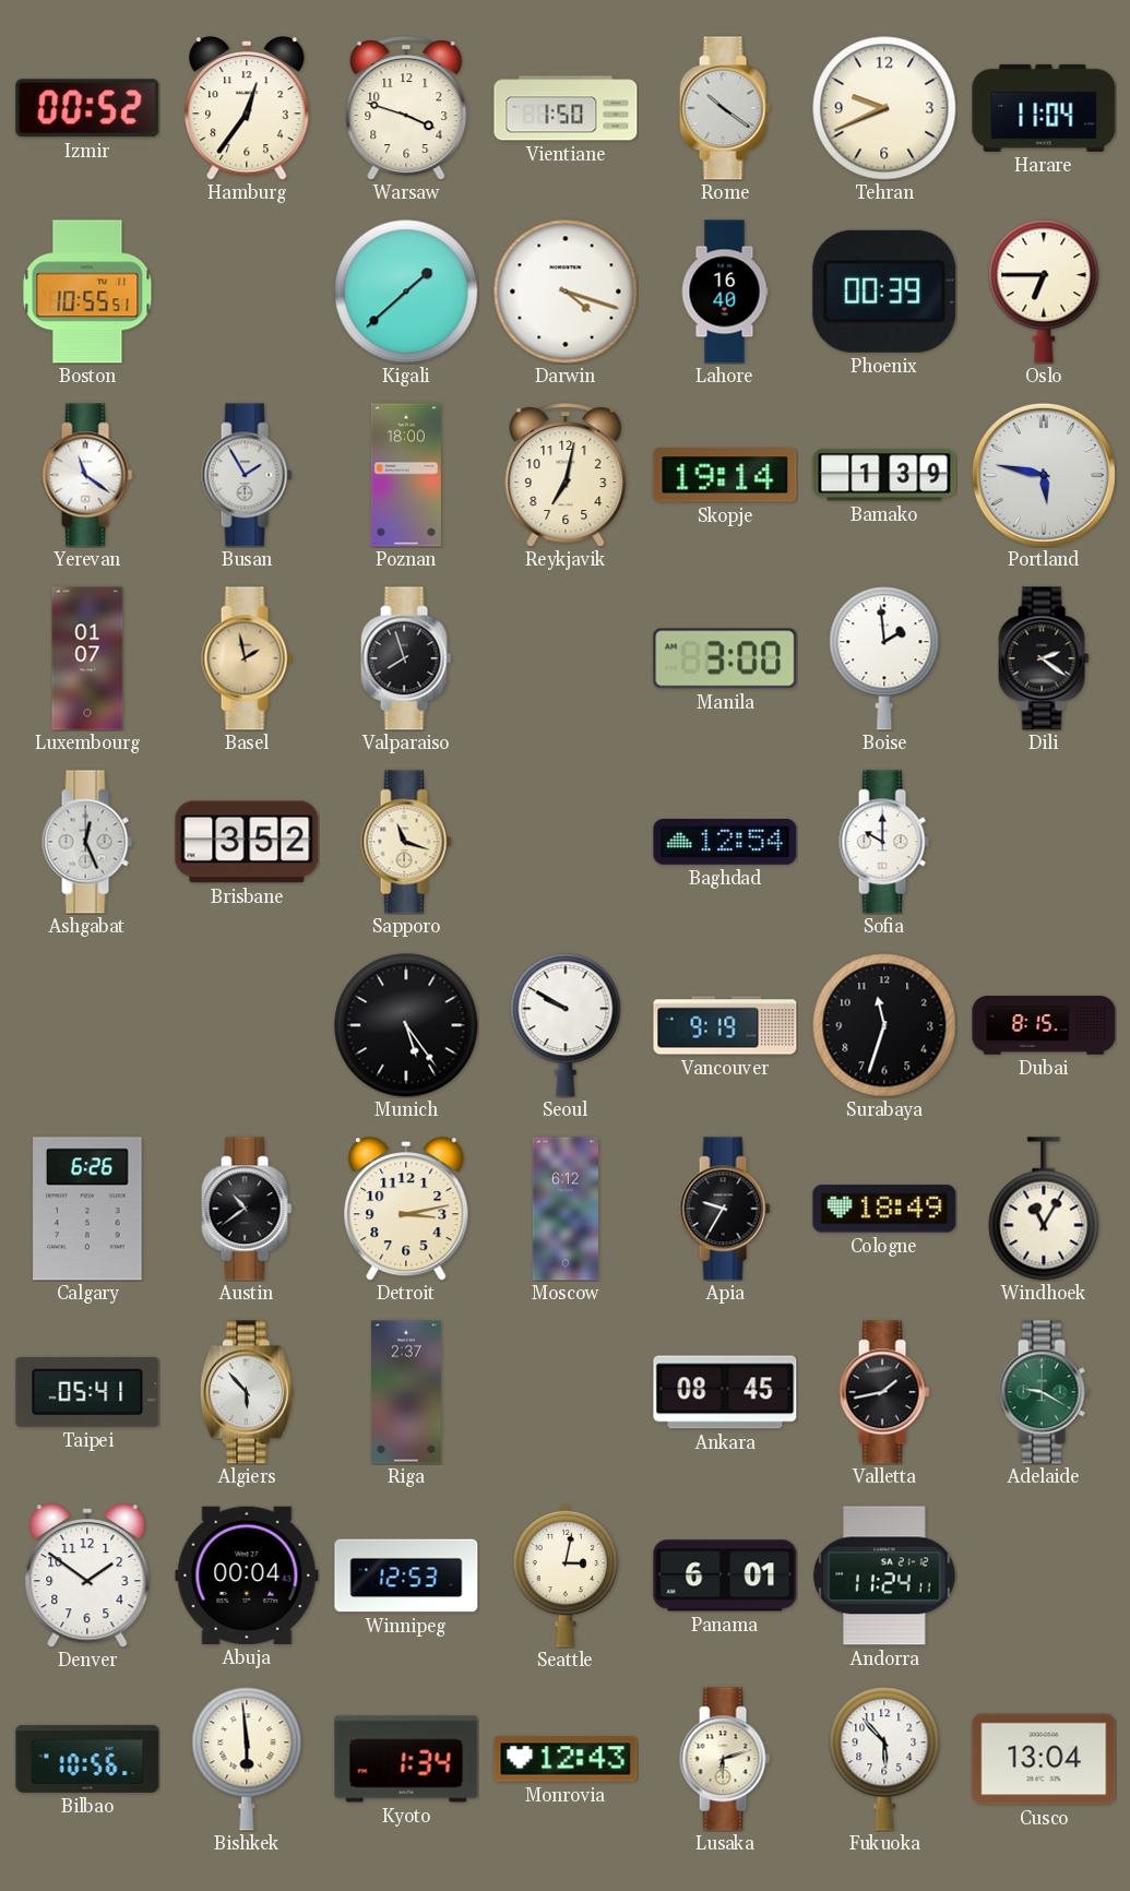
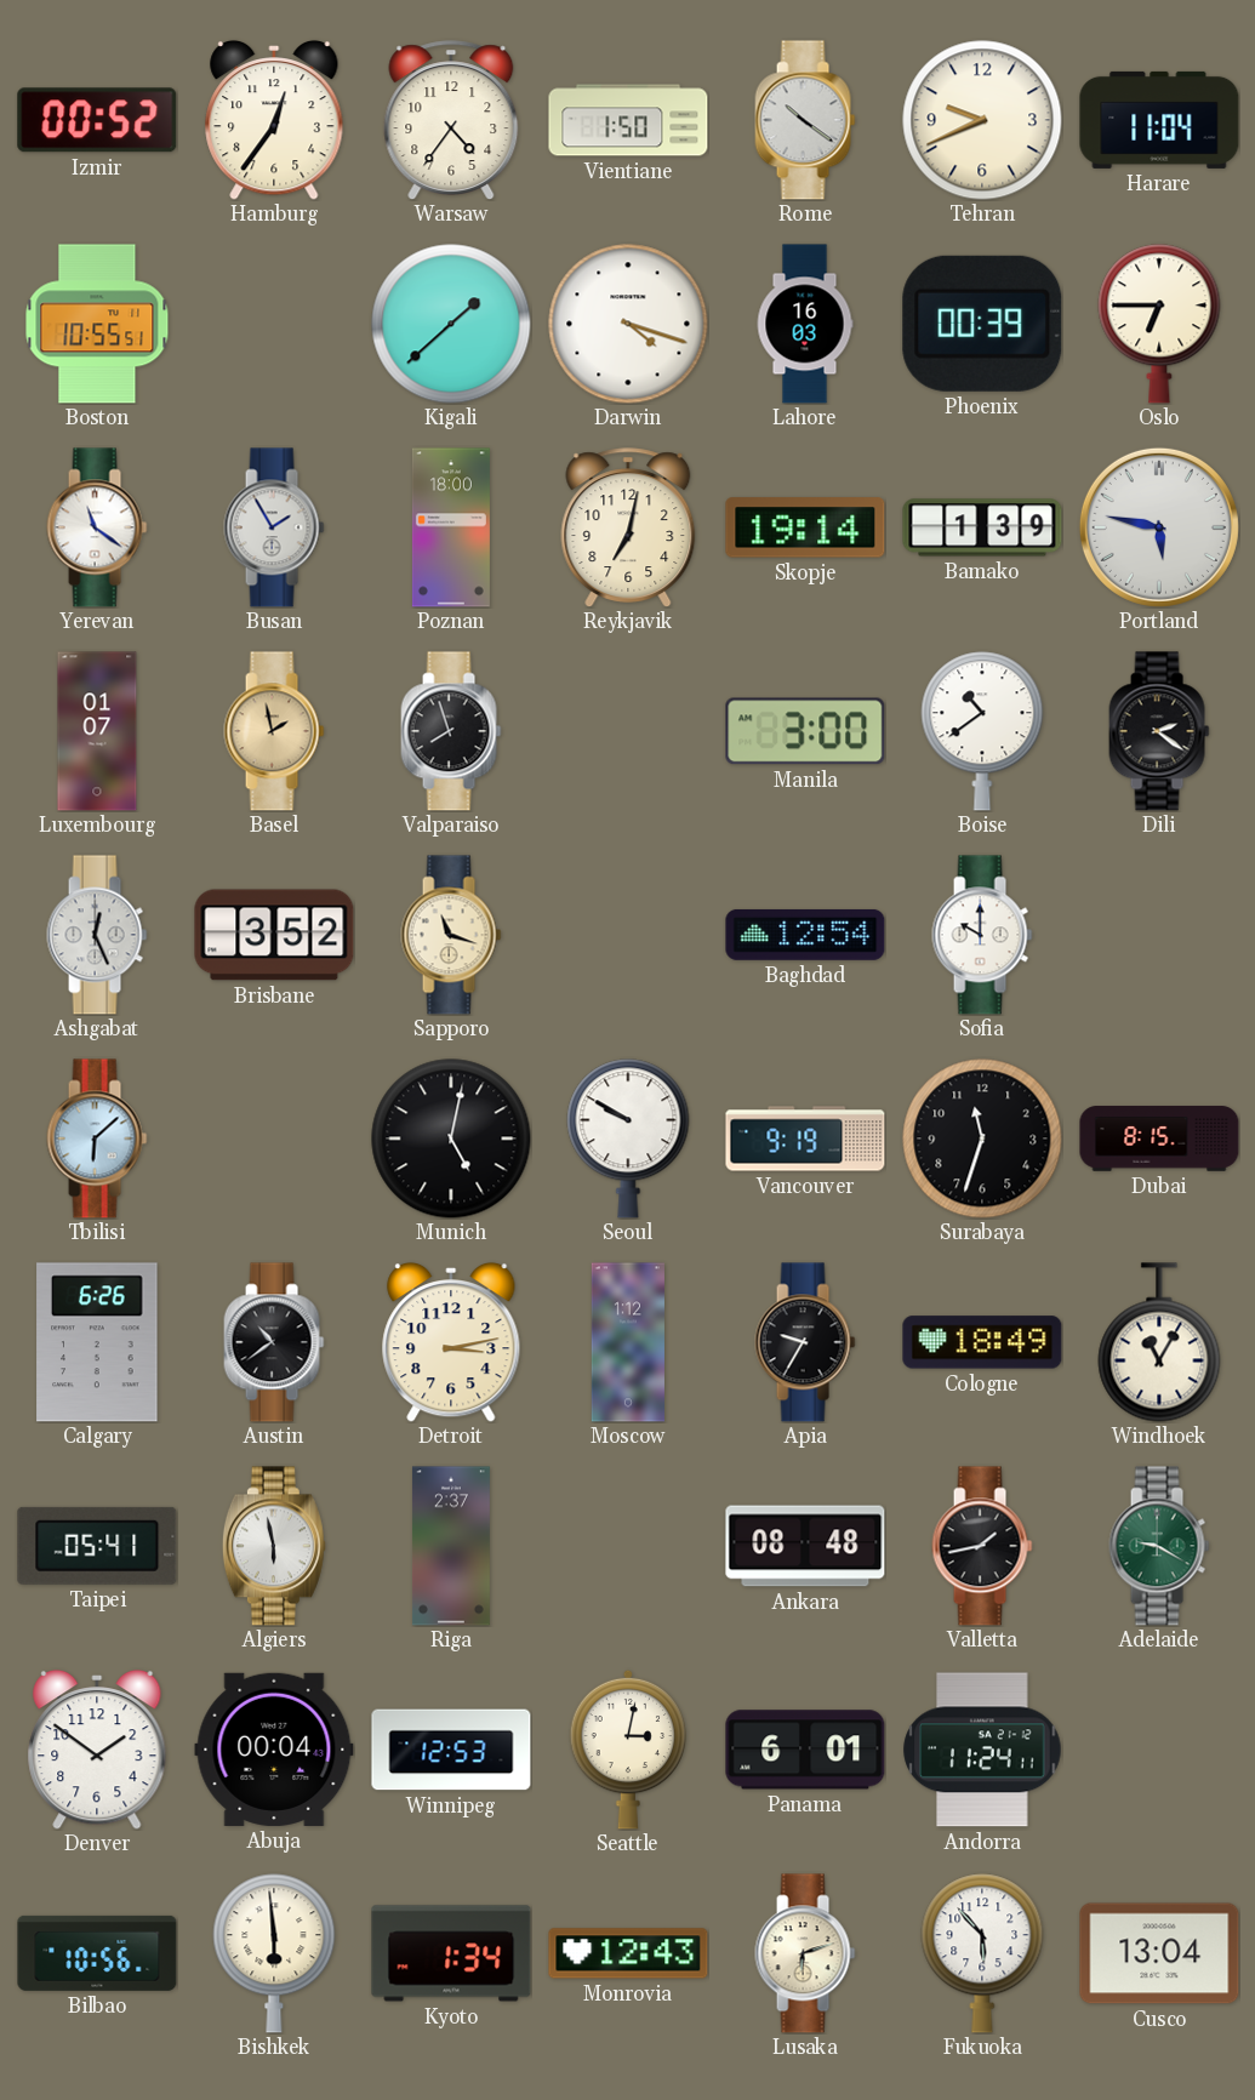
Warsaw: 3:48 -> 4:36 (451, 120)
Lahore: 16:40 -> 16:03 (805, 324)
Boise: 1:59 -> 10:39 (982, 731)
Tbilisi: none -> 6:08 (97, 1139)
Munich: 5:24 -> 5:02 (451, 1139)
Moscow: 6:12 -> 1:12 (628, 1342)
Algiers: 5:53 -> 5:58 (274, 1546)
Ankara: 08:45 -> 08:48 (805, 1546)
